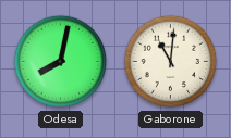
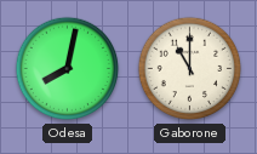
Gaborone: 11:01 -> 11:00 (190, 69)
